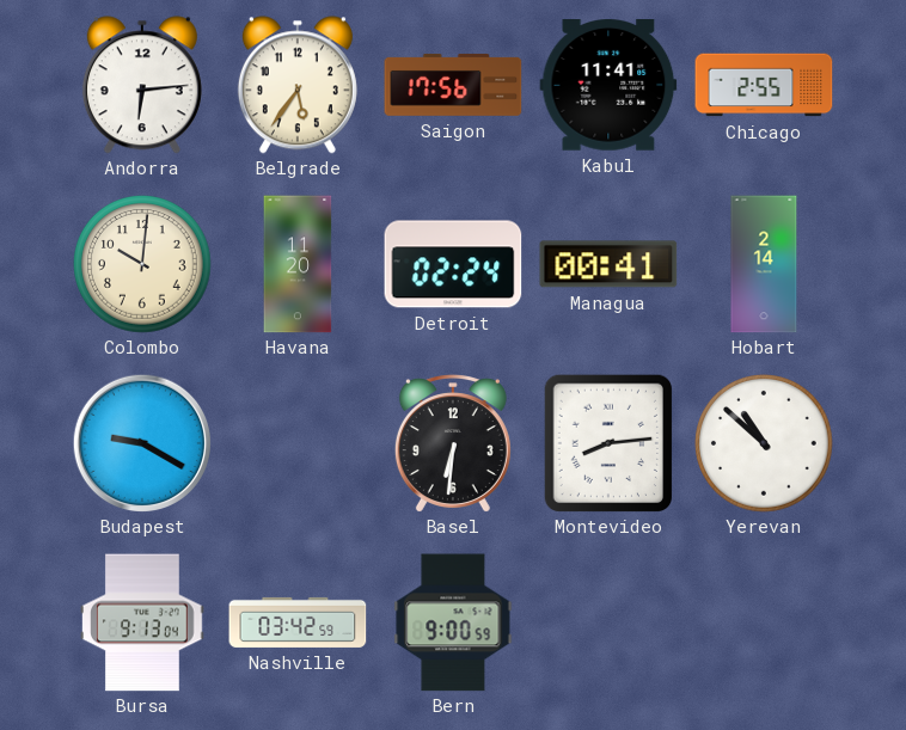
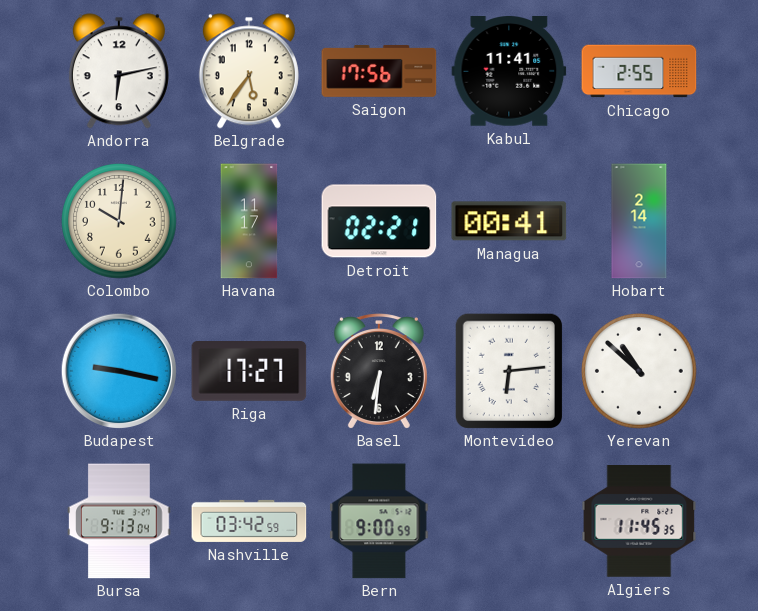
Andorra: 6:14 -> 6:13 (119, 71)
Havana: 11:20 -> 11:17 (249, 221)
Detroit: 02:24 -> 02:21 (379, 221)
Budapest: 9:20 -> 9:17 (119, 371)
Riga: none -> 17:27 (249, 372)
Montevideo: 8:14 -> 6:14 (508, 370)
Algiers: none -> 11:45 (639, 521)
